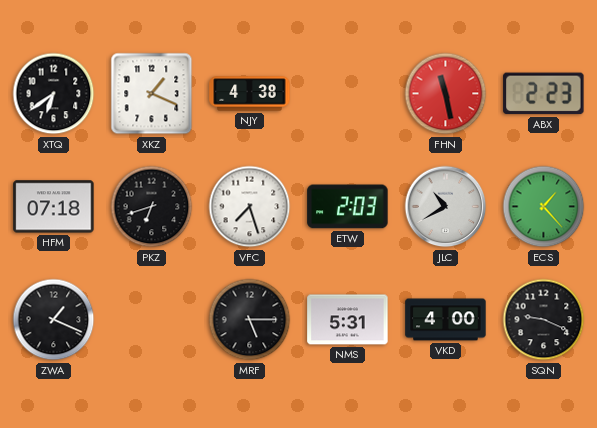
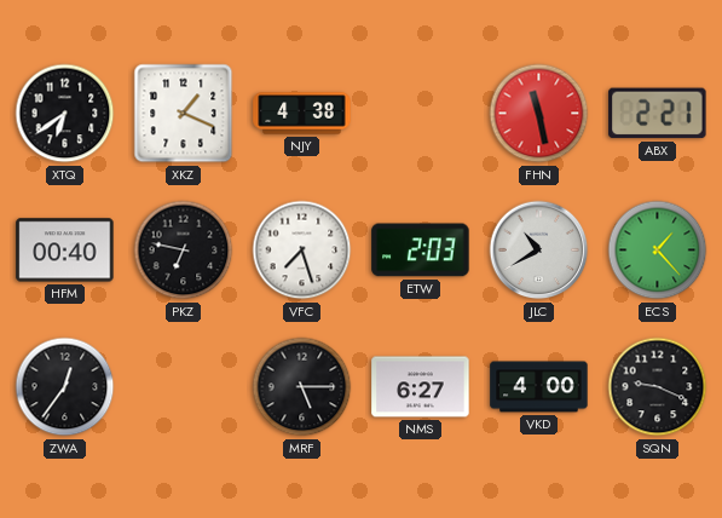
ABX: 2:23 -> 2:21 (658, 114)
HFM: 07:18 -> 00:40 (65, 251)
PKZ: 6:42 -> 6:47 (184, 251)
ZWA: 1:19 -> 12:36 (65, 387)
NMS: 5:31 -> 6:27 (421, 387)
